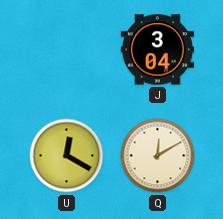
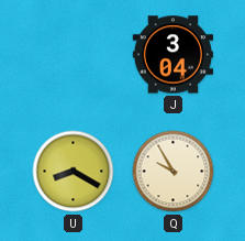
U: 12:20 -> 8:20 (74, 172)
Q: 12:10 -> 9:55 (174, 172)
